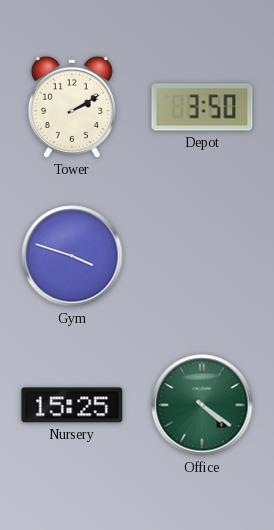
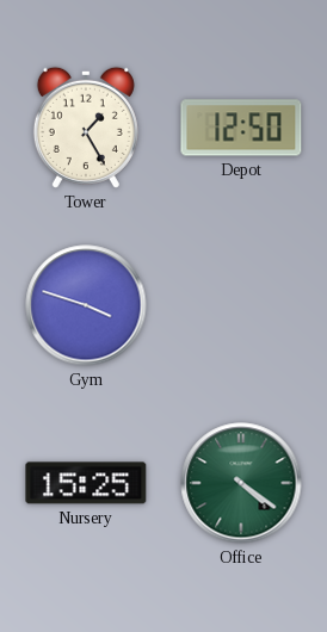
Tower: 2:10 -> 1:25 (86, 128)
Depot: 3:50 -> 12:50 (241, 128)
